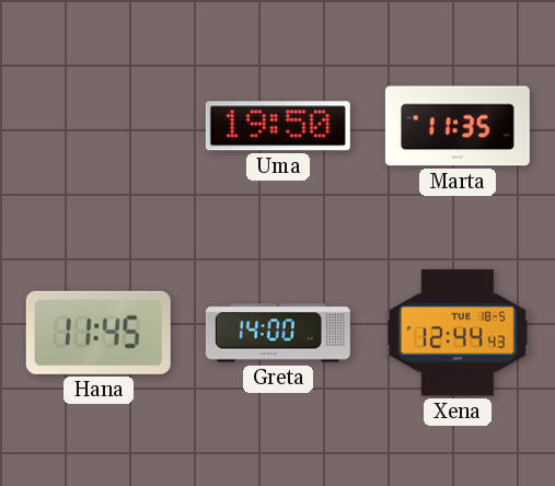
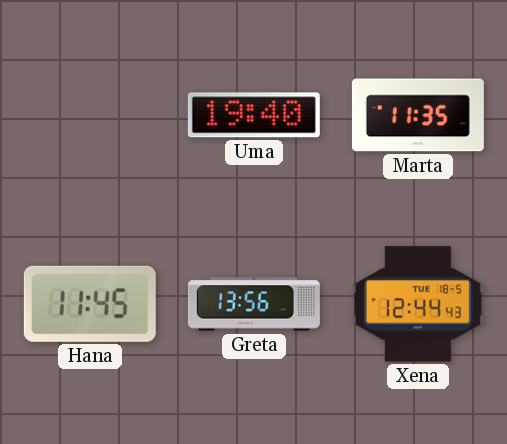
Uma: 19:50 -> 19:40 (254, 115)
Greta: 14:00 -> 13:56 (254, 304)
